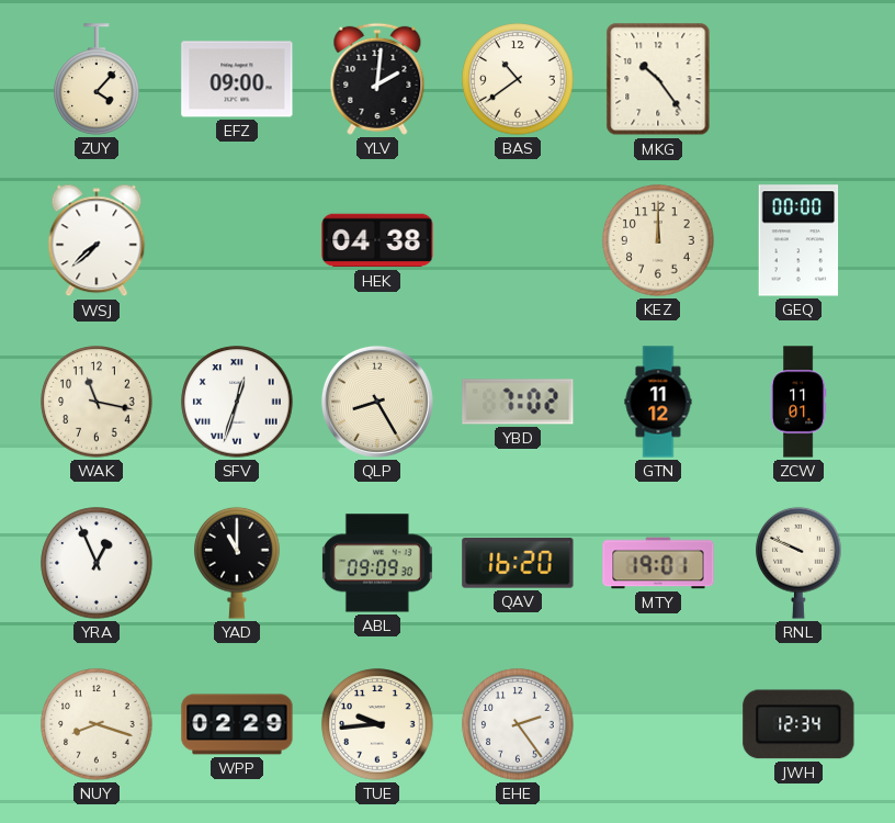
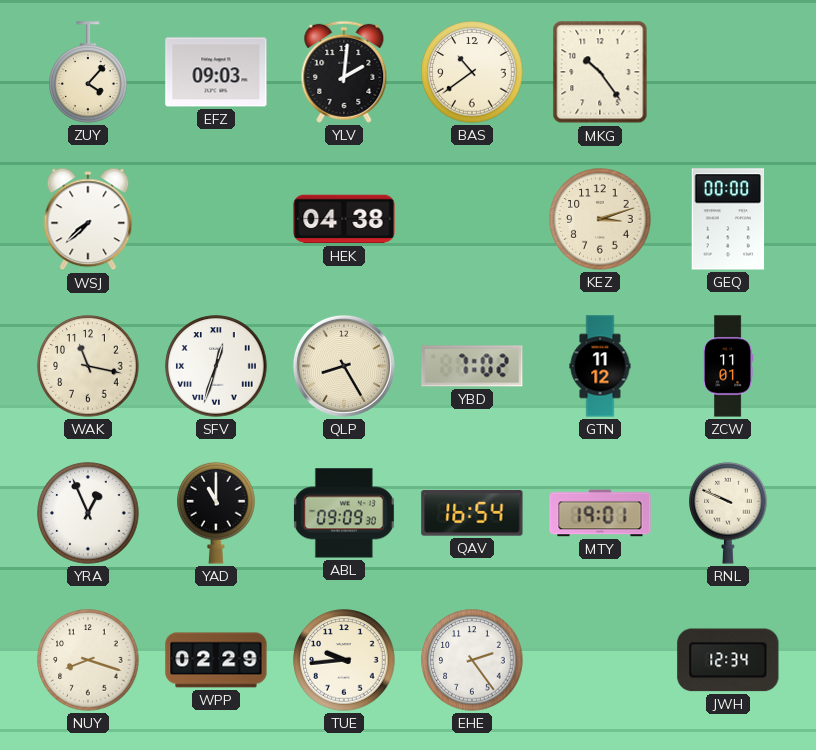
EFZ: 09:00 -> 09:03 (216, 72)
KEZ: 12:00 -> 3:12 (600, 219)
QAV: 16:20 -> 16:54 (472, 513)
